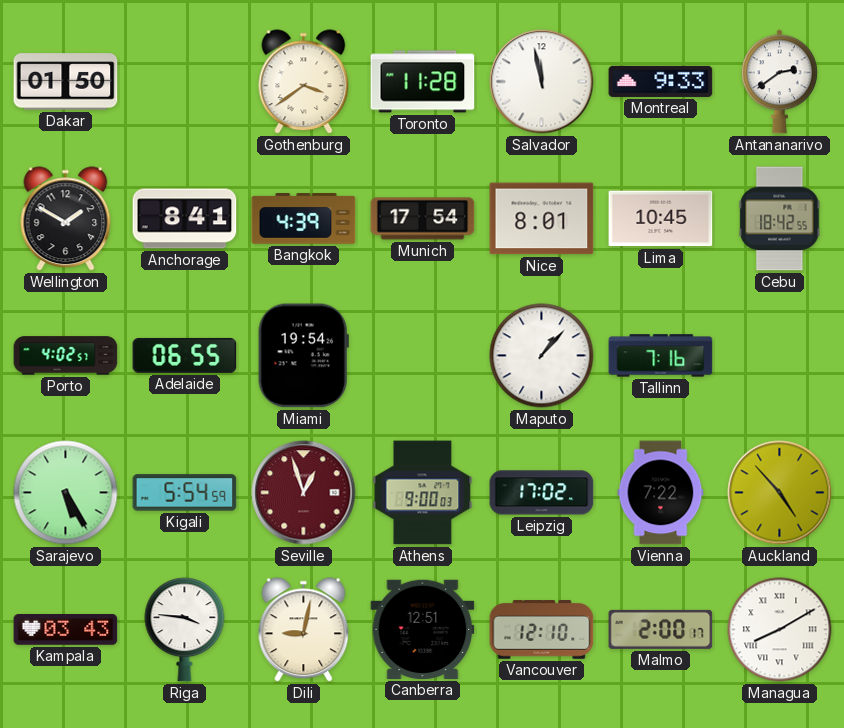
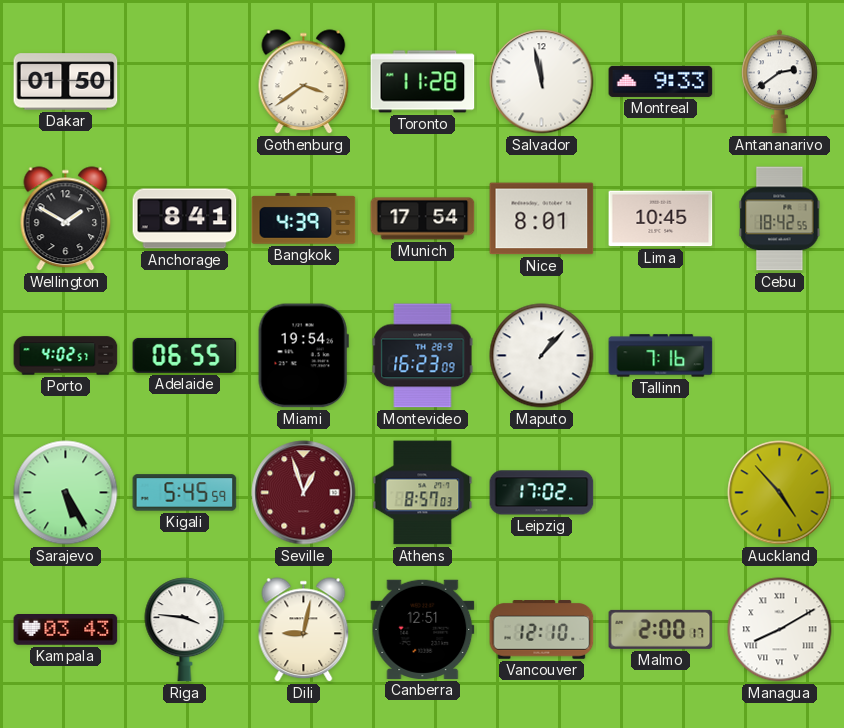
Montevideo: none -> 16:23 (423, 356)
Kigali: 5:54 -> 5:45 (185, 493)
Athens: 9:00 -> 8:57 (423, 493)
Vienna: 7:22 -> none (661, 493)
